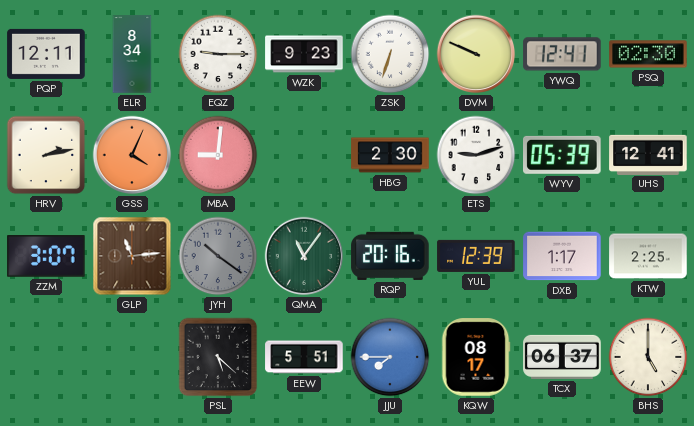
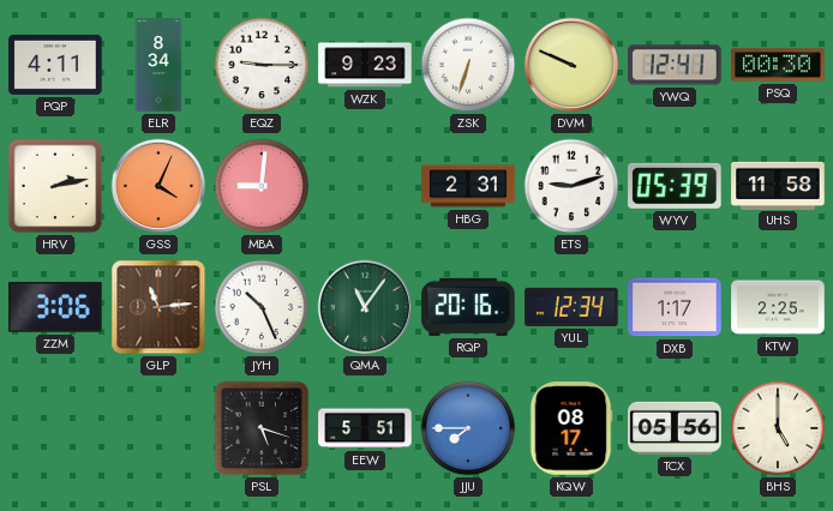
PQP: 12:11 -> 4:11 (55, 65)
PSQ: 02:30 -> 00:30 (778, 65)
HBG: 2:30 -> 2:31 (468, 186)
UHS: 12:41 -> 11:58 (778, 185)
ZZM: 3:07 -> 3:06 (55, 307)
JYH: 10:21 -> 10:26 (262, 307)
JYH dial: grey -> white (262, 307)
YUL: 12:39 -> 12:34 (571, 307)
PSL: 5:22 -> 5:18 (262, 428)
TCX: 06:37 -> 05:56 (675, 428)
